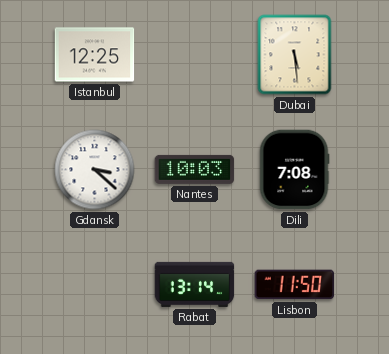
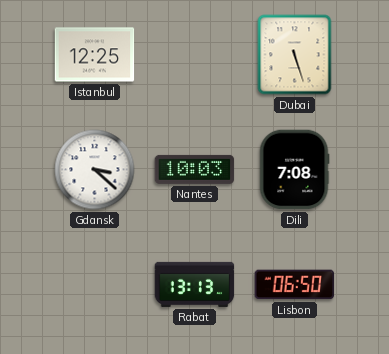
Dubai: 5:29 -> 5:27 (295, 55)
Rabat: 13:14 -> 13:13 (195, 284)
Lisbon: 11:50 -> 06:50 (295, 285)
